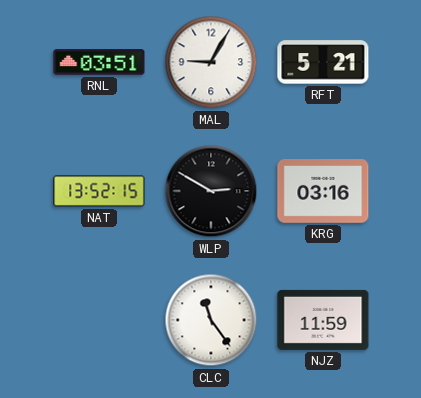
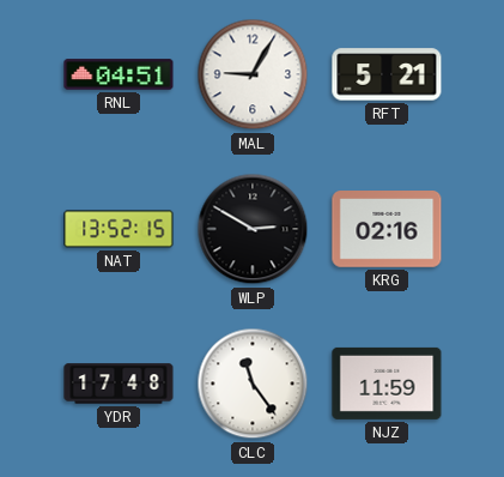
RNL: 03:51 -> 04:51 (119, 74)
KRG: 03:16 -> 02:16 (387, 230)
YDR: none -> 17:48 (119, 384)
